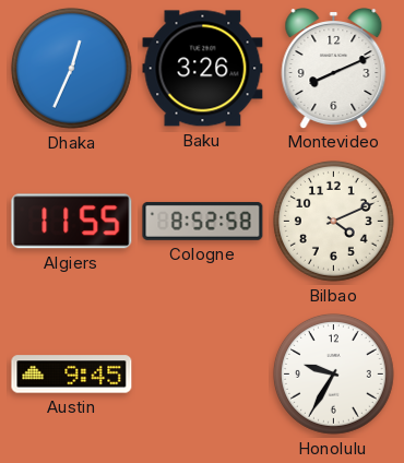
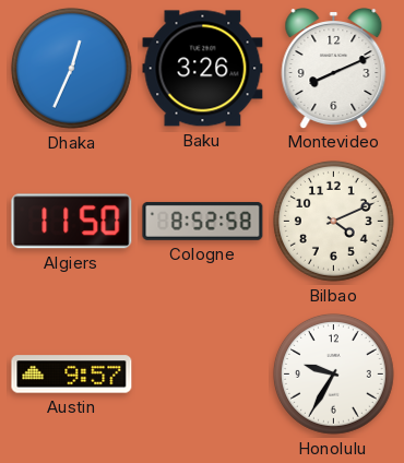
Algiers: 11:55 -> 11:50 (72, 222)
Austin: 9:45 -> 9:57 (72, 375)
